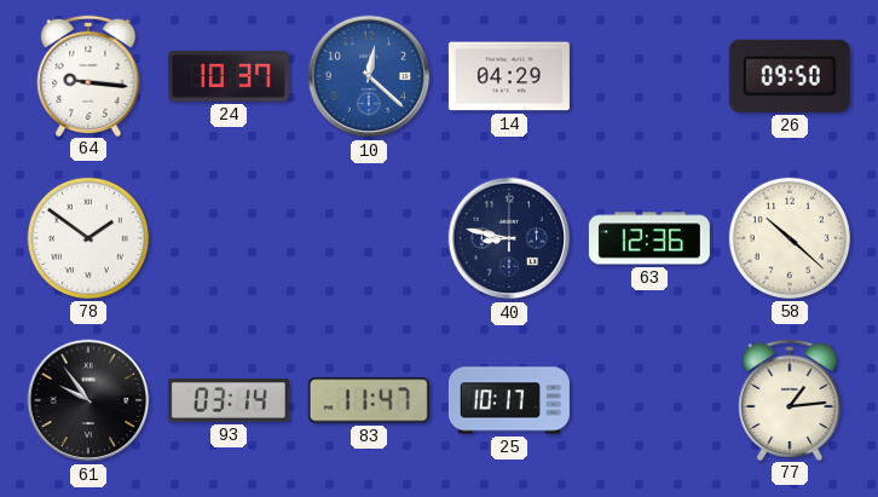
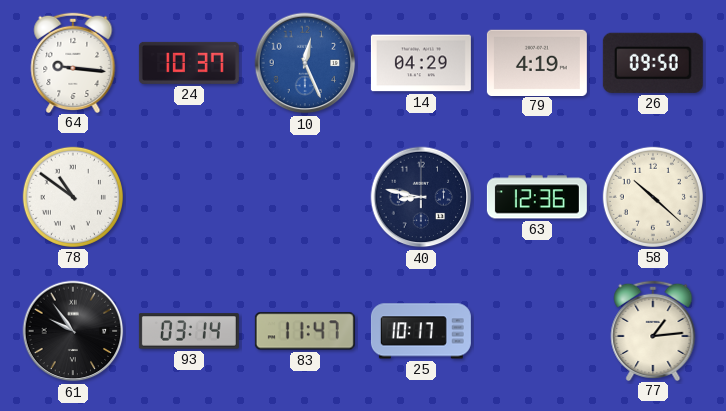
10: 12:22 -> 12:26 (305, 63)
79: none -> 4:19 (537, 62)
78: 1:51 -> 10:51 (73, 197)
